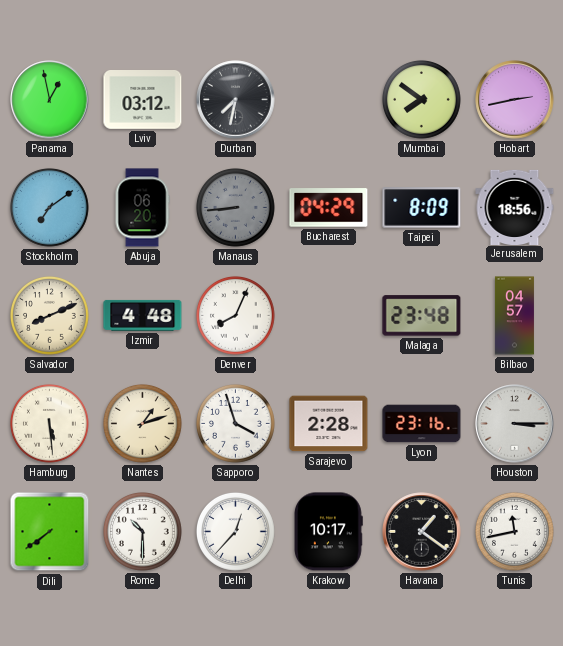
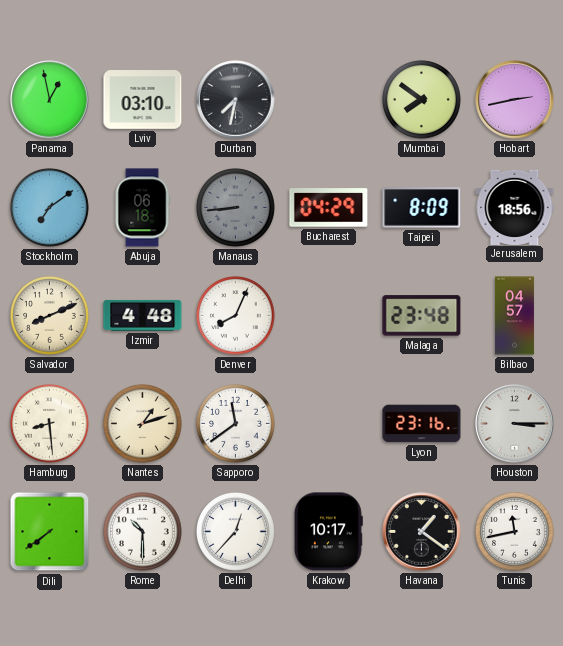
Lviv: 03:12 -> 03:10 (143, 100)
Abuja: 06:20 -> 06:18 (142, 208)
Hamburg: 5:29 -> 8:29 (50, 424)
Sapporo: 3:57 -> 11:39 (236, 424)
Sarajevo: 2:28 -> none (329, 424)
